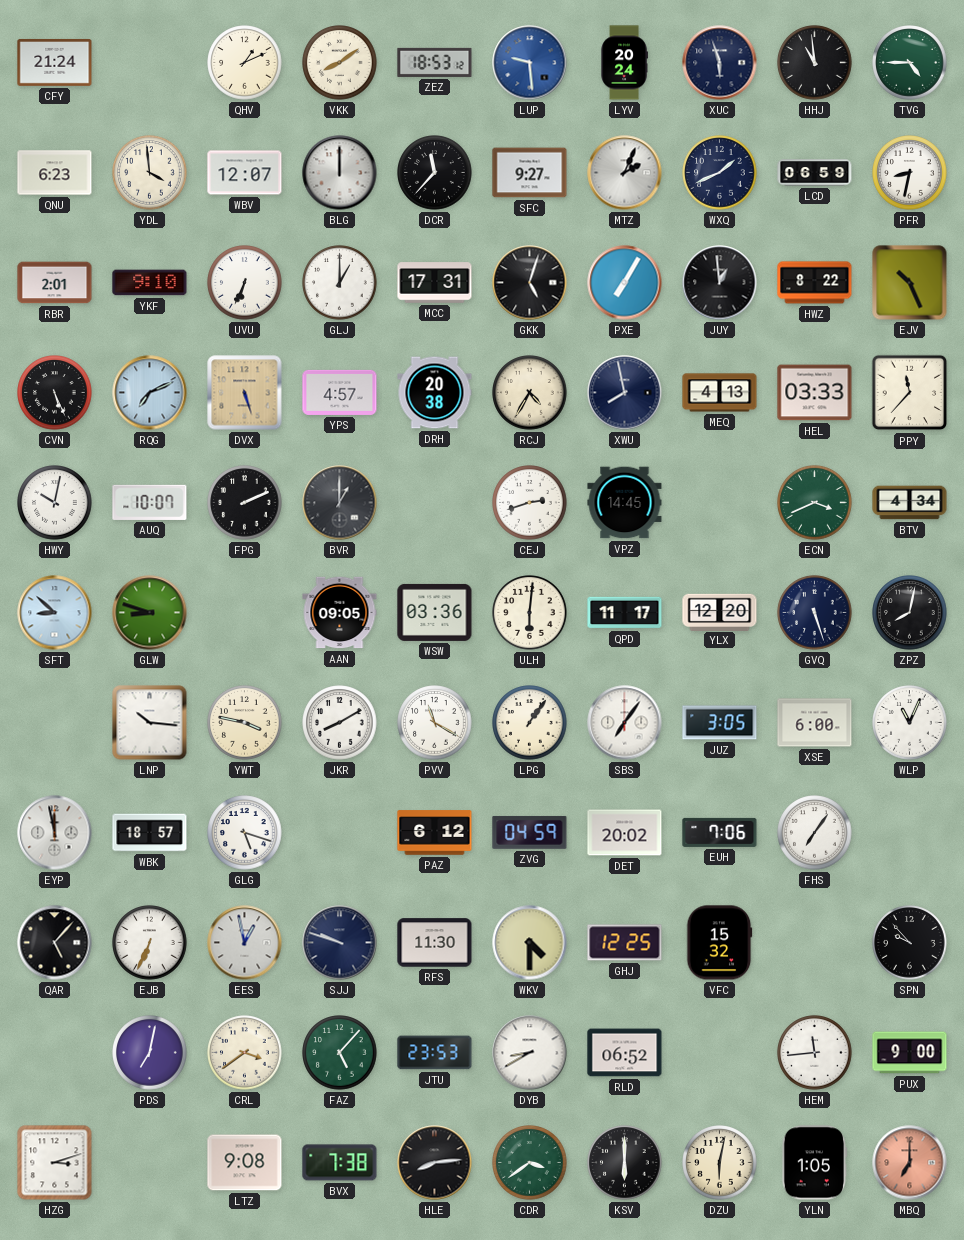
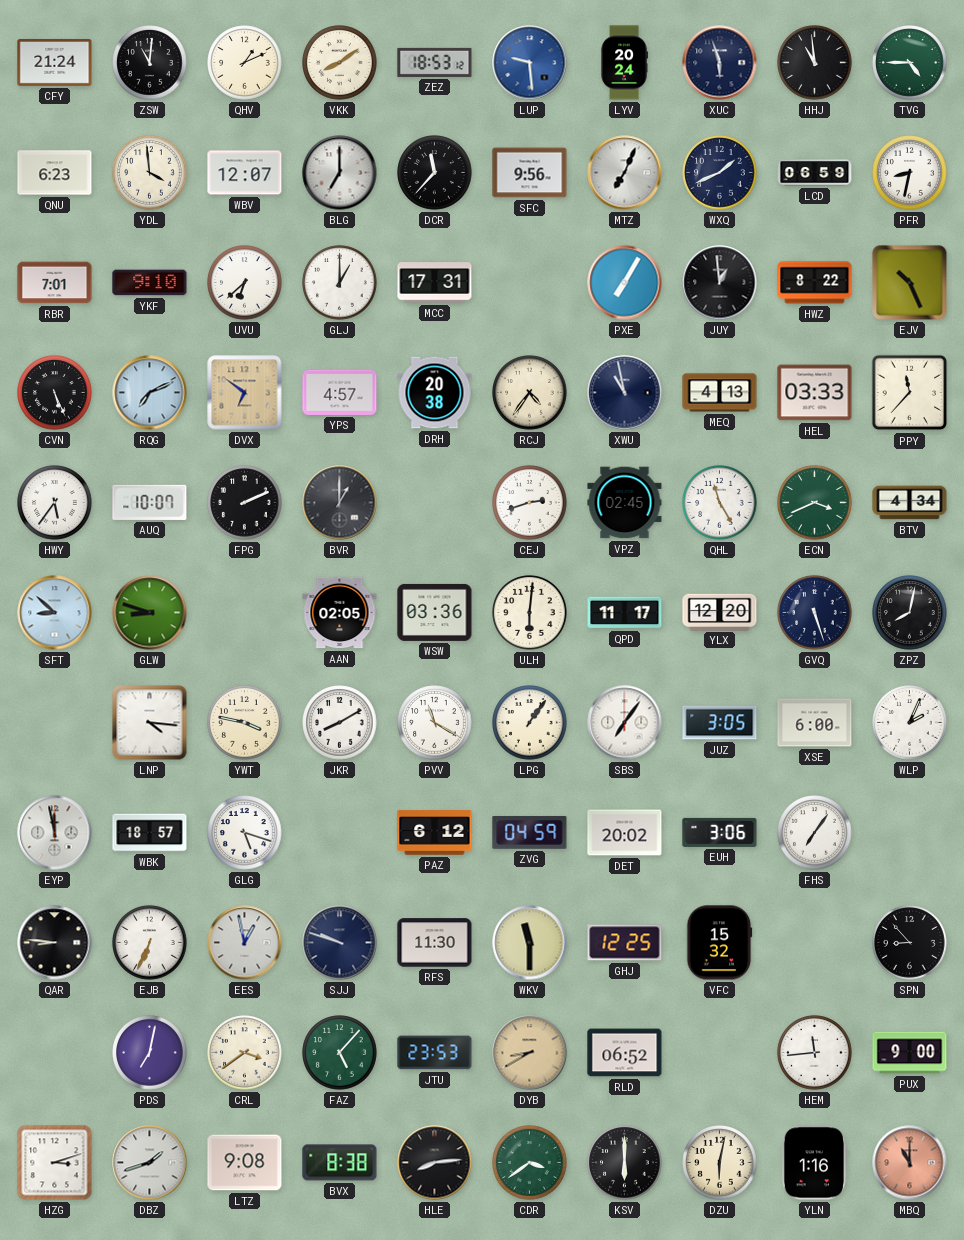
ZSW: none -> 11:01 (150, 63)
BLG: 12:00 -> 7:00 (340, 173)
SFC: 9:27 -> 9:56 (530, 173)
MTZ: 2:04 -> 7:04 (625, 173)
RBR: 2:01 -> 7:01 (55, 283)
UVU: 6:34 -> 6:38 (245, 283)
GKK: 5:03 -> none (530, 283)
DVX: 5:27 -> 6:51 (245, 393)
RCJ: 4:35 -> 4:36 (530, 393)
XWU: 7:58 -> 10:58 (625, 393)
HWY: 10:02 -> 5:36 (55, 503)
VPZ: 14:45 -> 02:45 (625, 503)
QHL: none -> 11:25 (720, 503)
AAN: 09:05 -> 02:05 (340, 613)
LNP: 10:16 -> 4:16 (150, 723)
WLP: 11:04 -> 2:04 (910, 723)
EUH: 7:06 -> 3:06 (720, 832)
QAR: 5:07 -> 8:46 (55, 943)
WKV: 4:30 -> 11:30 (530, 943)
SPN: 9:53 -> 8:53 (910, 943)
DYB dial: white -> champagne (530, 1053)
DBZ: none -> 1:42 (150, 1163)
BVX: 7:38 -> 8:38 (340, 1163)
YLN: 1:05 -> 1:16 (815, 1163)
MBQ: 7:00 -> 11:00 (910, 1163)
